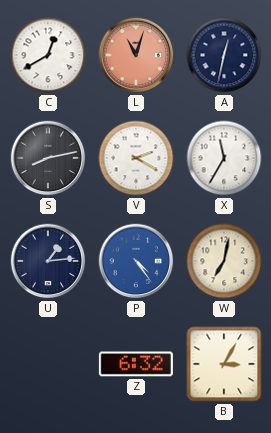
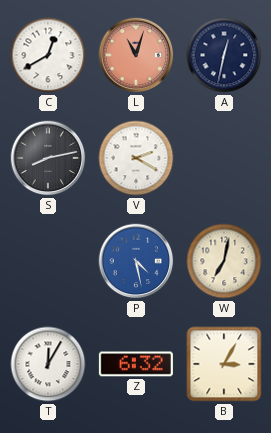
X: 11:35 -> none (224, 158)
U: 1:14 -> none (48, 261)
P: 4:24 -> 4:28 (136, 261)
T: none -> 12:05 (48, 364)
